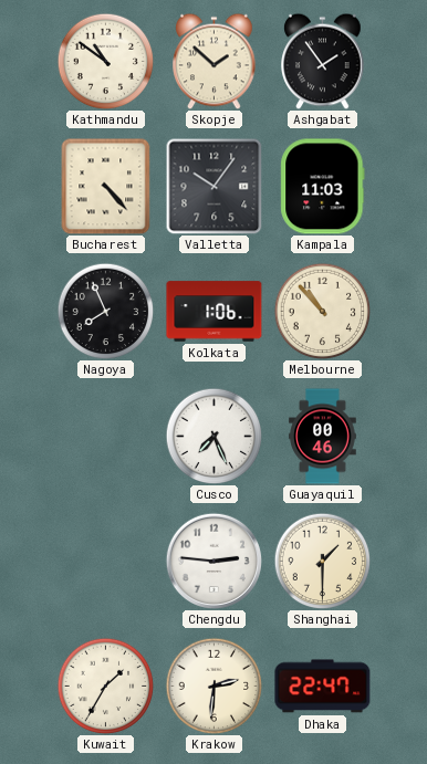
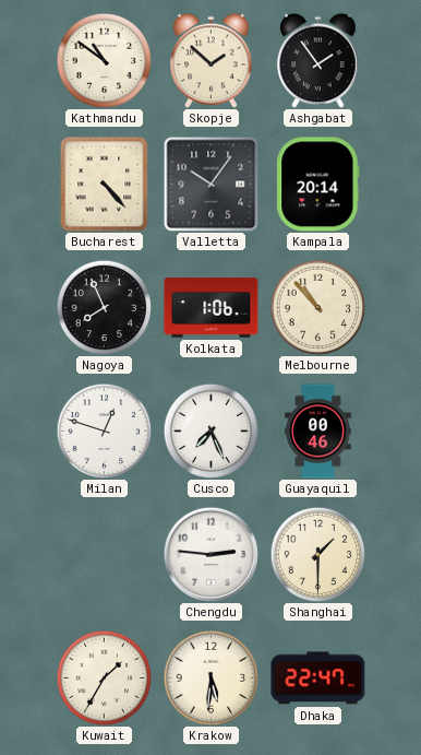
Kampala: 11:03 -> 20:14 (318, 185)
Milan: none -> 12:48 (104, 430)
Krakow: 2:31 -> 5:31 (211, 677)
